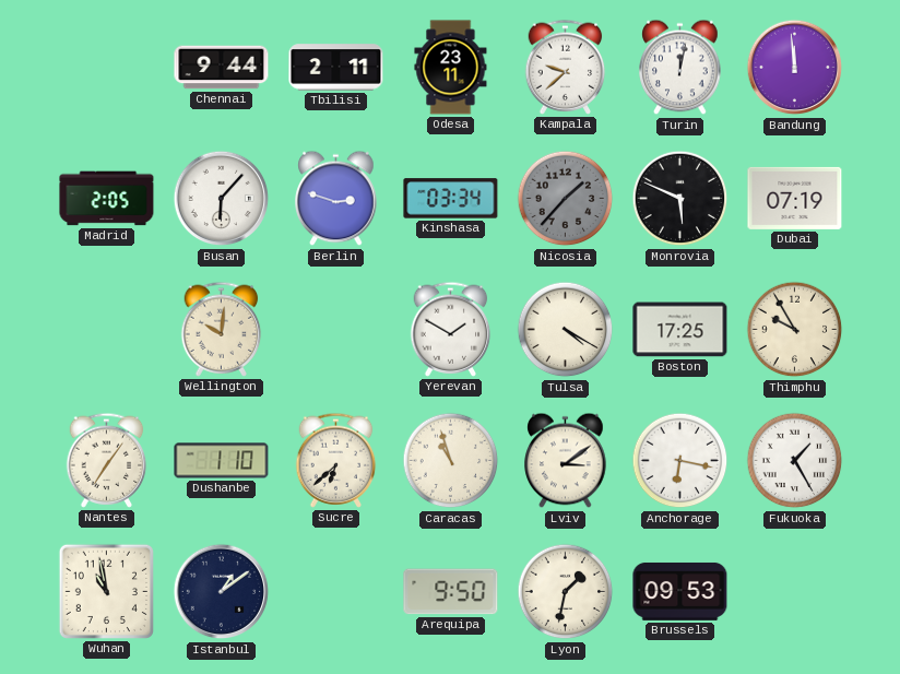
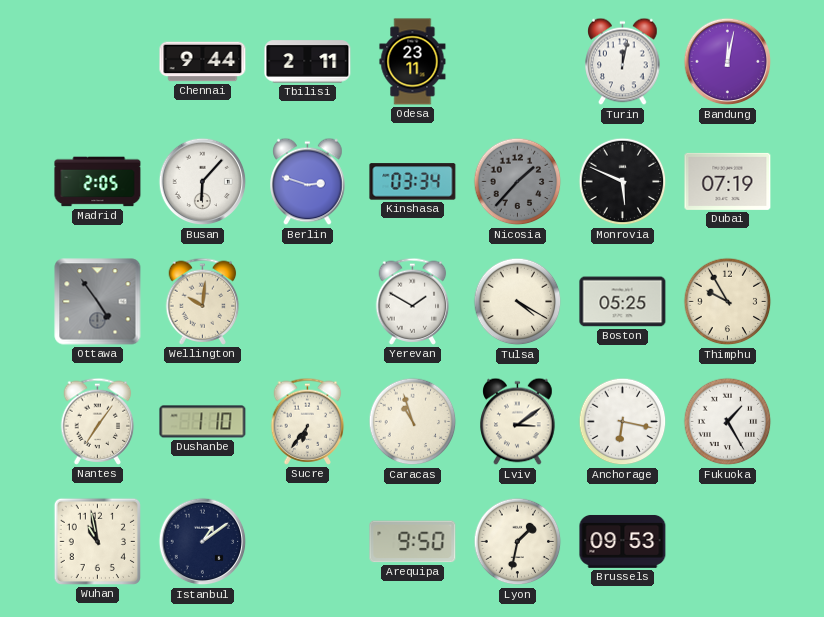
Kampala: 9:38 -> none (566, 67)
Bandung: 11:59 -> 12:02 (728, 62)
Ottawa: none -> 4:54 (98, 302)
Boston: 17:25 -> 05:25 (623, 302)
Sucre: 6:38 -> 6:36 (308, 421)
